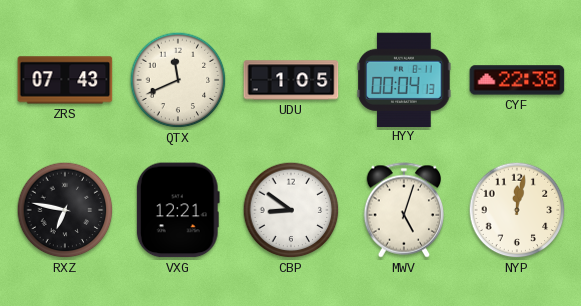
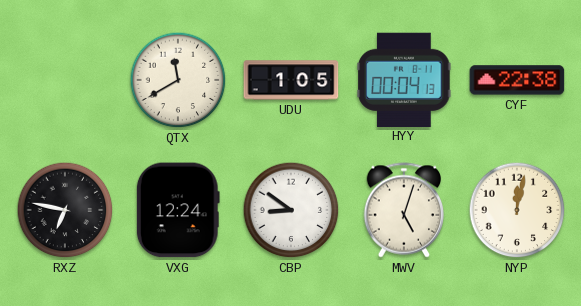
ZRS: 07:43 -> none (65, 80)
QTX: 11:41 -> 11:40 (178, 80)
VXG: 12:21 -> 12:24 (178, 210)
